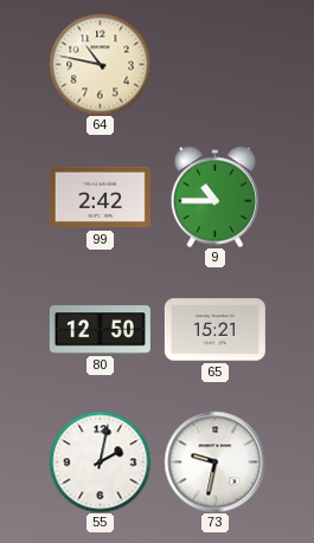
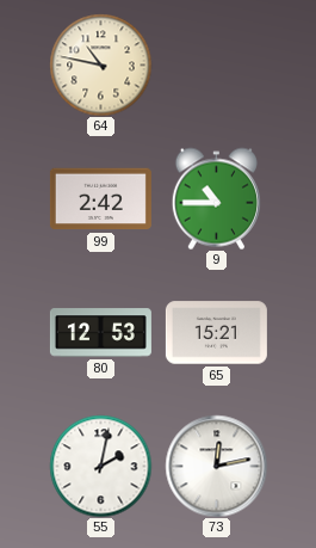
80: 12:50 -> 12:53 (100, 333)
73: 9:32 -> 12:13 (216, 466)
